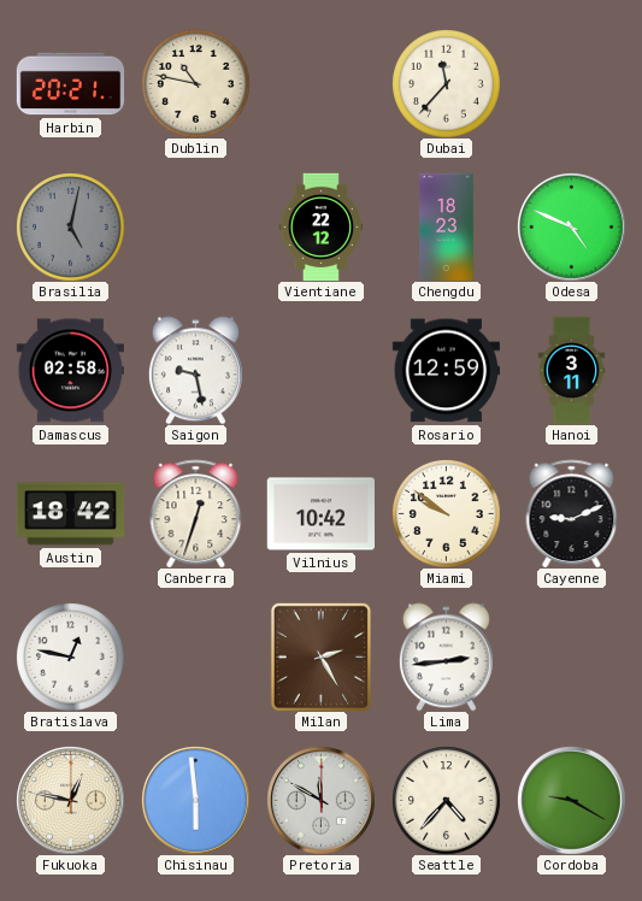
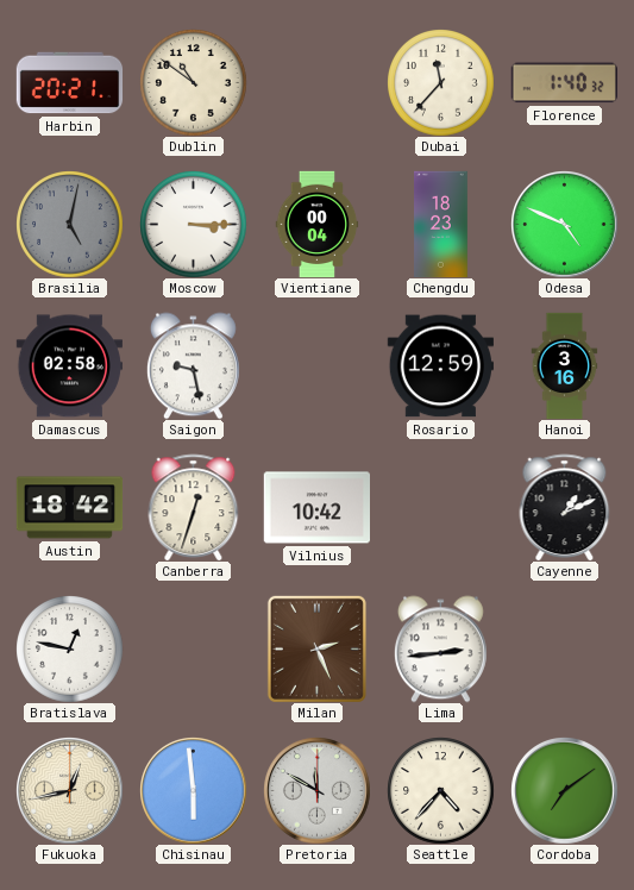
Dublin: 10:47 -> 10:51 (193, 82)
Florence: none -> 1:40 (564, 83)
Moscow: none -> 3:15 (193, 224)
Vientiane: 22:12 -> 00:04 (318, 224)
Hanoi: 3:11 -> 3:16 (565, 365)
Miami: 9:51 -> none (446, 513)
Cayenne: 9:11 -> 1:11 (565, 507)
Milan: 2:25 -> 2:26 (316, 648)
Fukuoka: 12:47 -> 12:43 (70, 791)
Cordoba: 9:20 -> 7:09 (565, 791)
